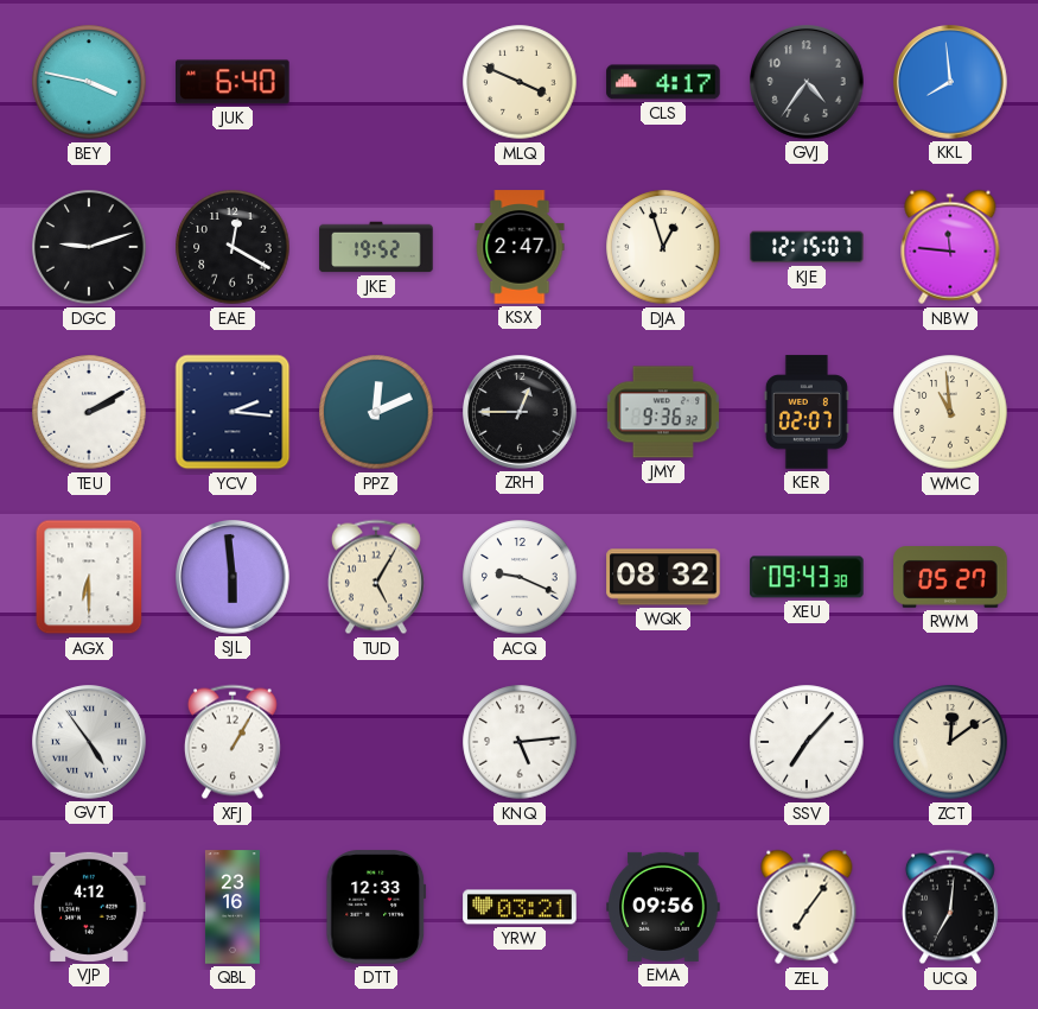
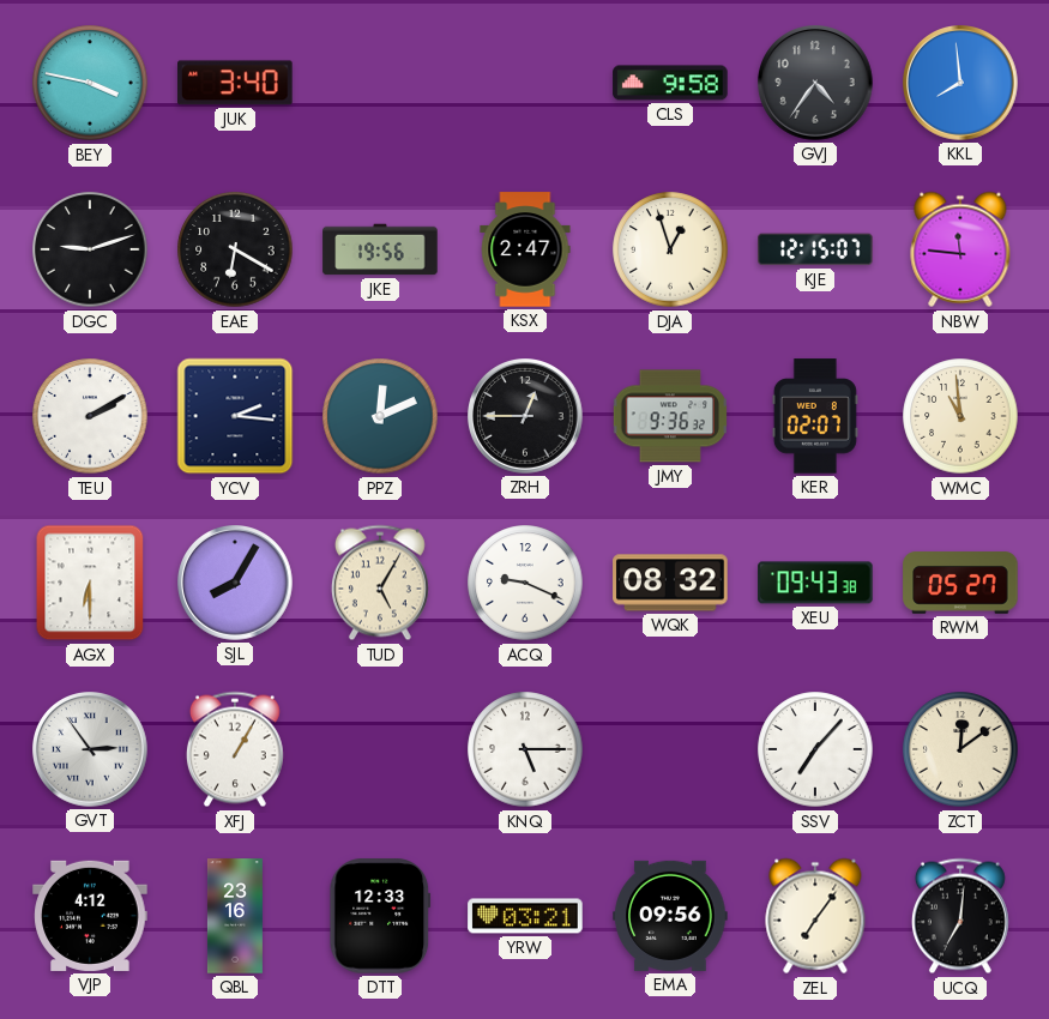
JUK: 6:40 -> 3:40 (236, 83)
MLQ: 3:49 -> none (520, 82)
CLS: 4:17 -> 9:58 (670, 83)
EAE: 12:20 -> 6:20 (235, 249)
JKE: 19:52 -> 19:56 (380, 249)
SJL: 5:59 -> 8:05 (236, 584)
GVT: 4:54 -> 2:54 (91, 750)
KNQ: 5:14 -> 5:15 (525, 749)
